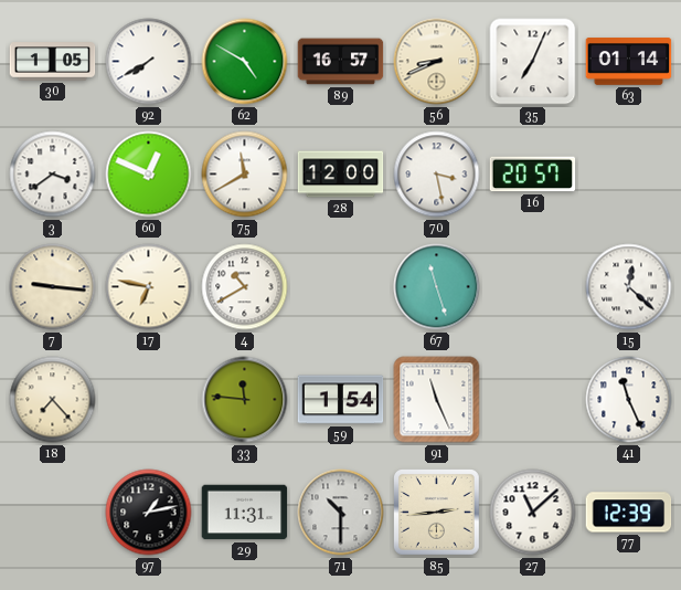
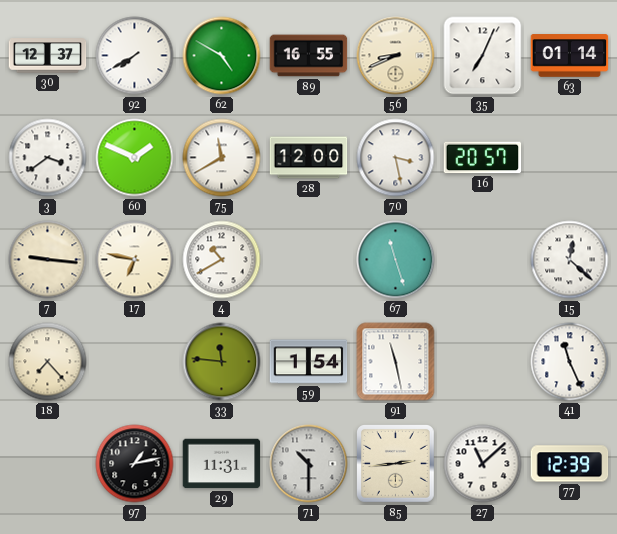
30: 1:05 -> 12:37 (48, 56)
89: 16:57 -> 16:55 (309, 56)
60: 12:49 -> 1:49 (135, 158)
91: 11:26 -> 11:28 (396, 362)
